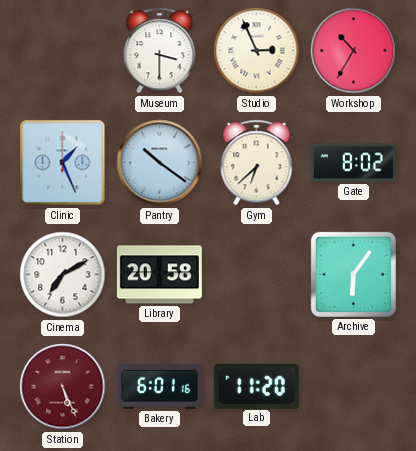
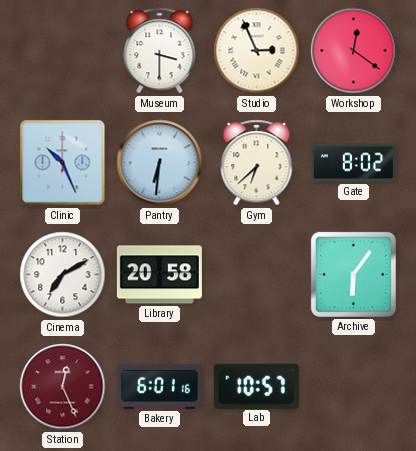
Workshop: 10:35 -> 12:21 (354, 51)
Clinic: 1:26 -> 10:26 (63, 163)
Pantry: 10:21 -> 6:31 (160, 163)
Station: 5:26 -> 12:26 (63, 387)
Lab: 11:20 -> 10:57 (256, 386)
